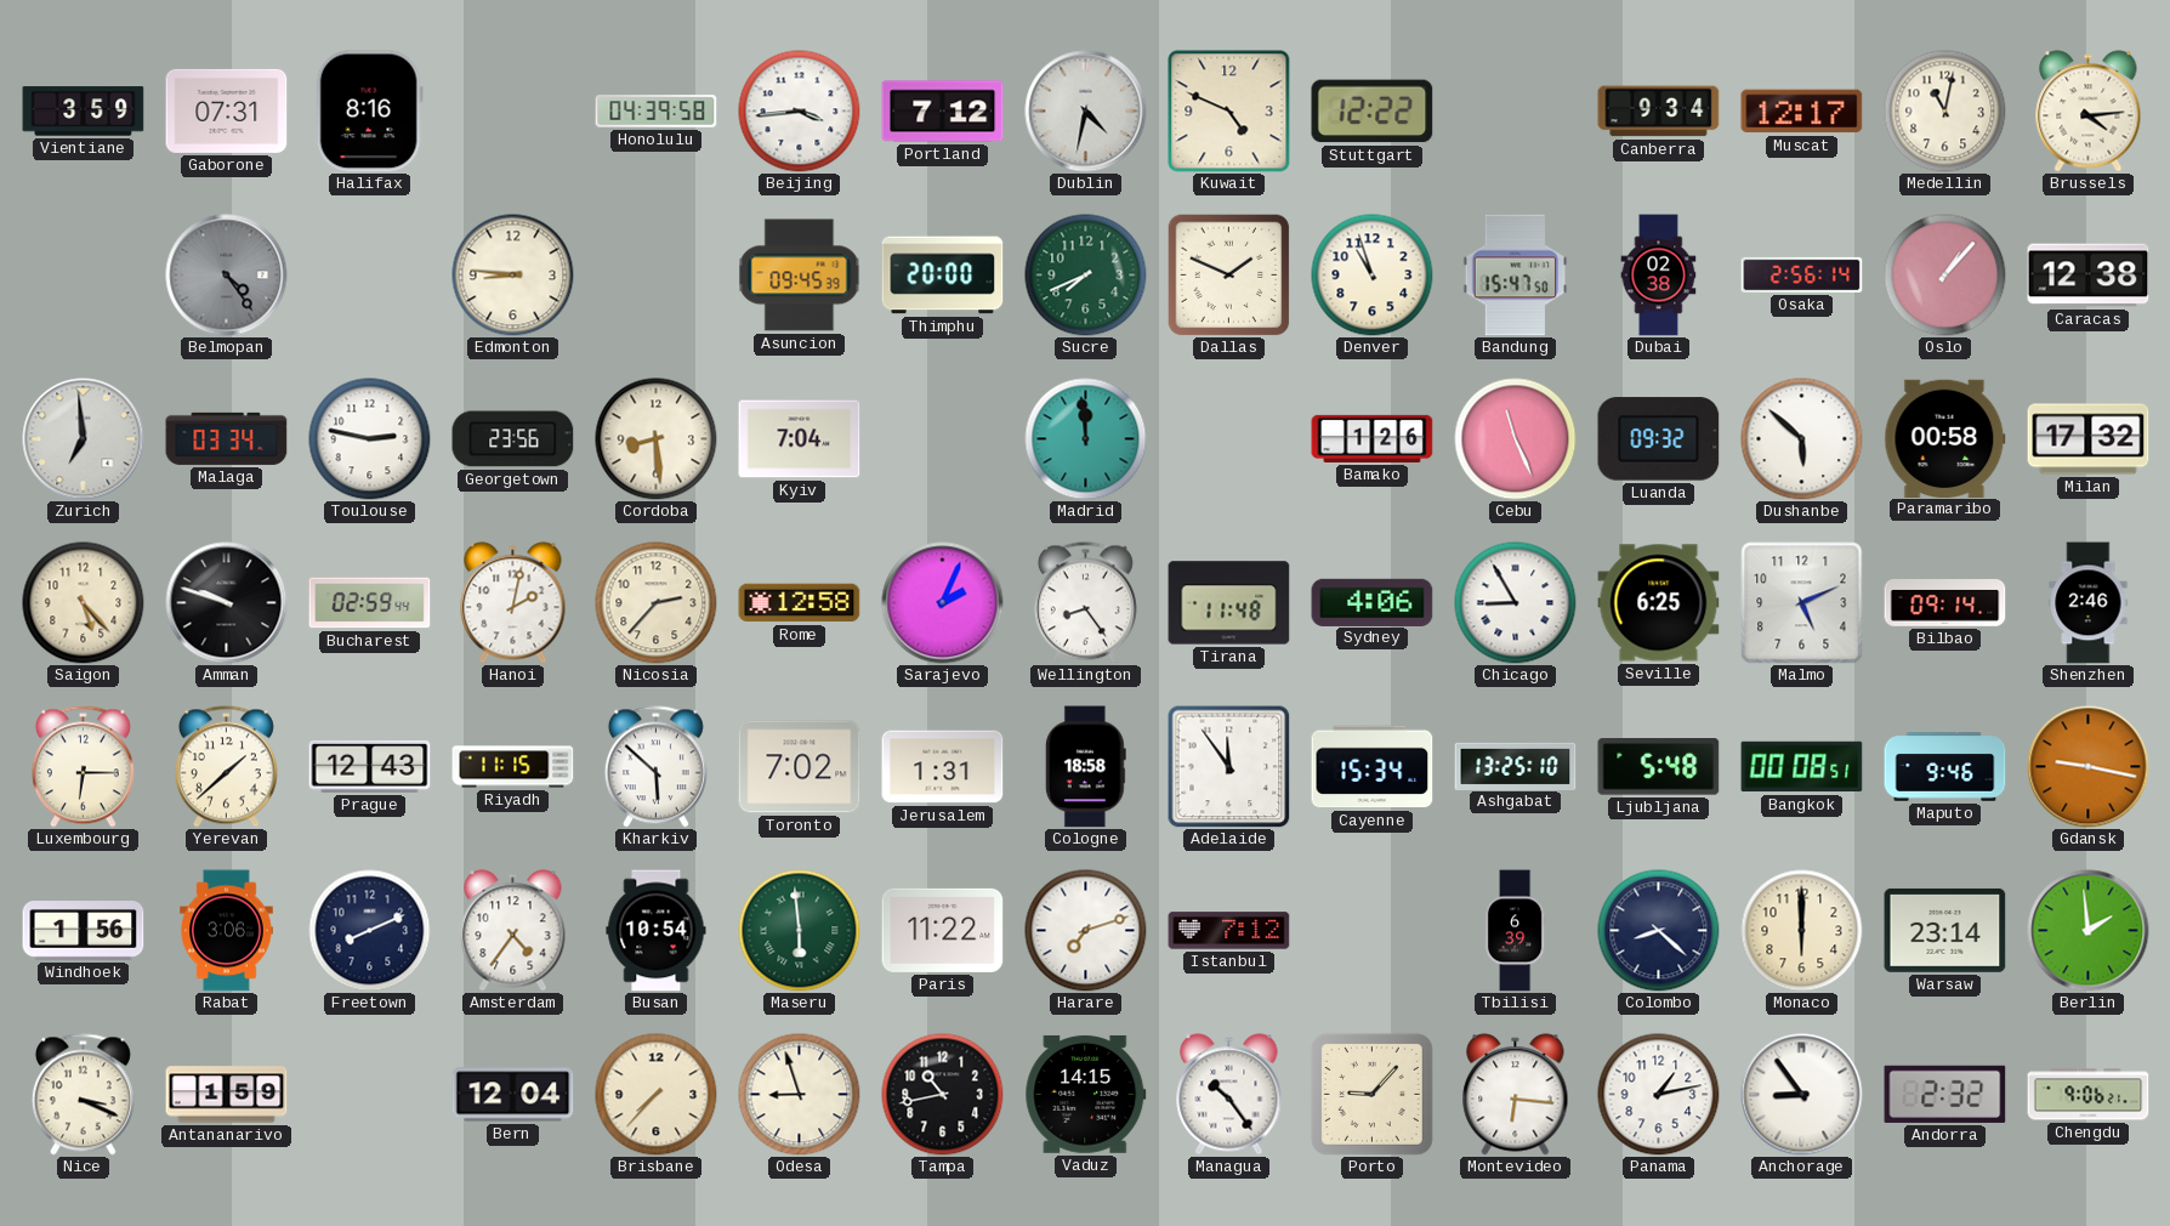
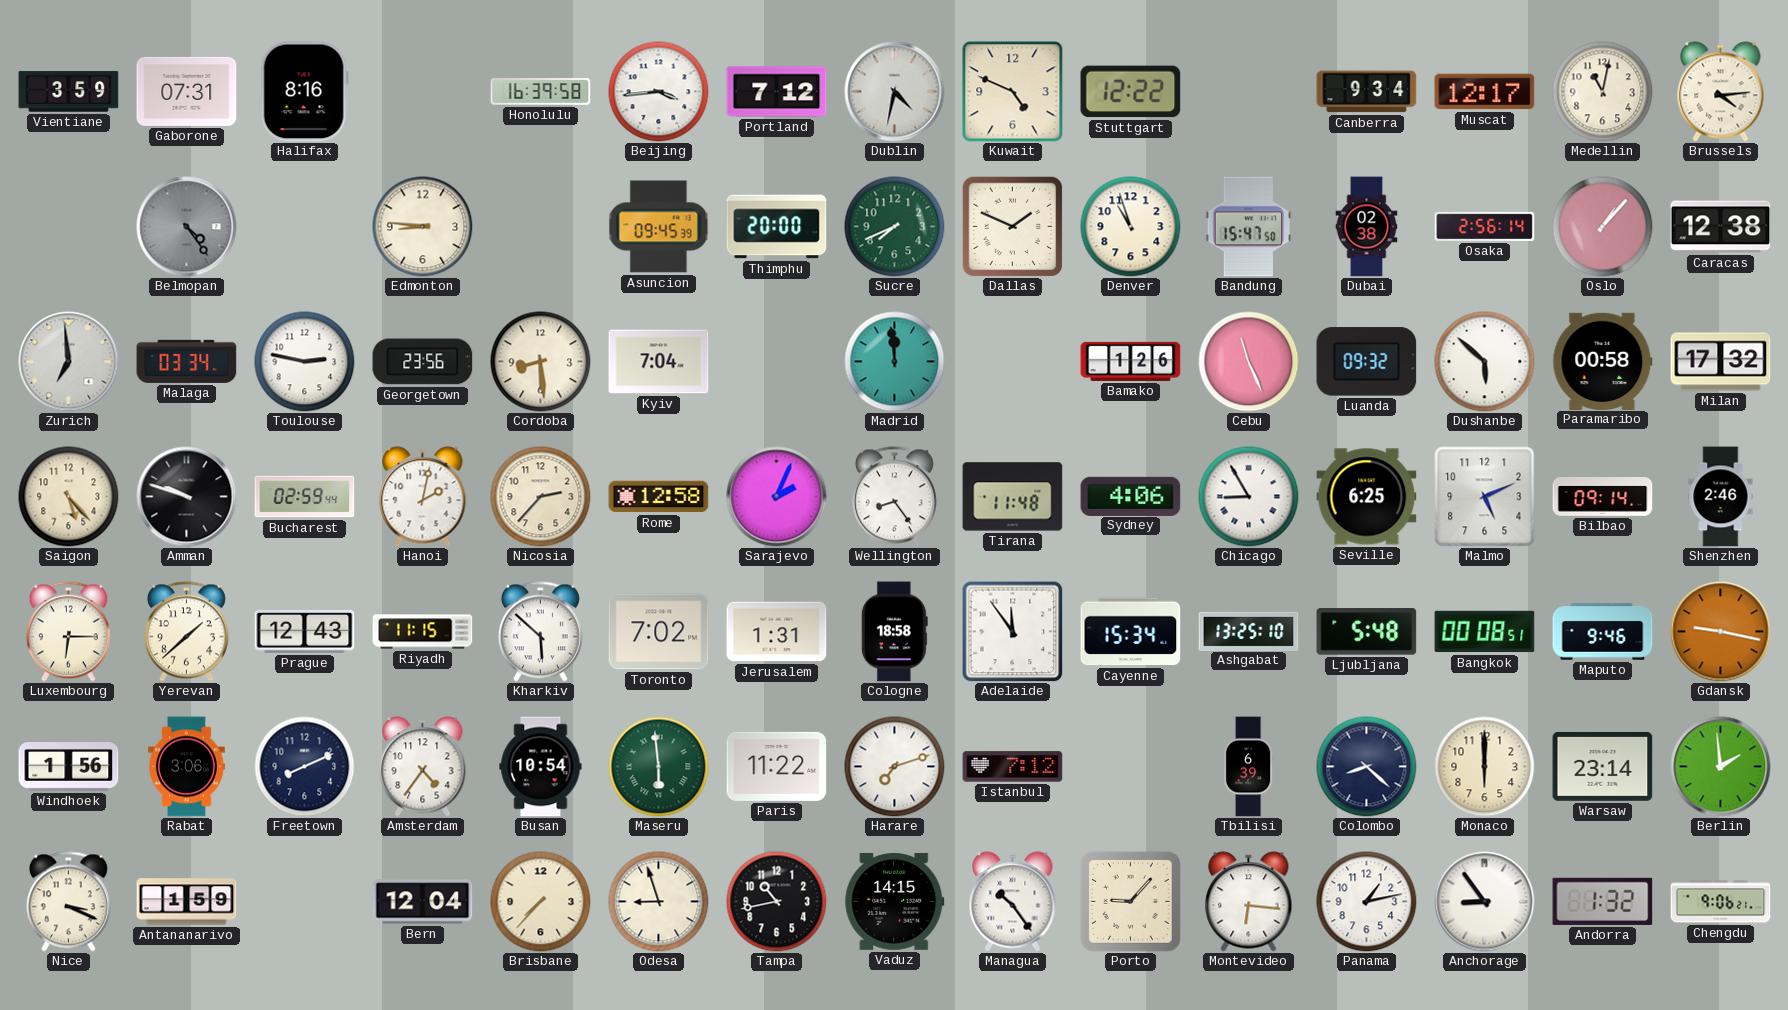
Honolulu: 04:39 -> 16:39 (541, 92)
Andorra: 2:32 -> 1:32 (1603, 901)
